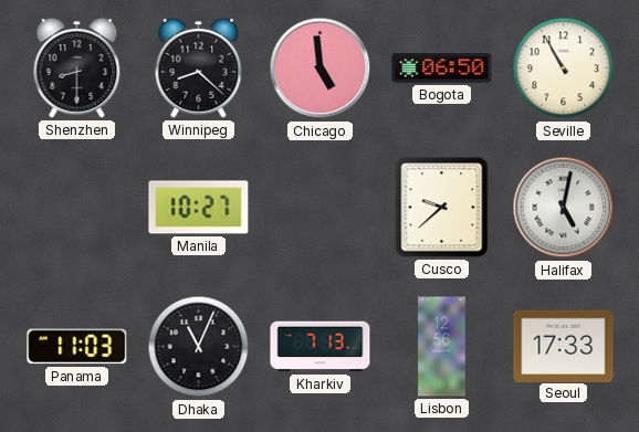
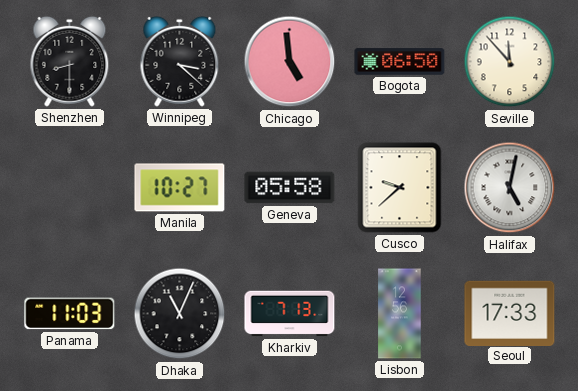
Winnipeg: 8:22 -> 3:22 (180, 61)
Seville: 10:55 -> 11:53 (510, 62)
Geneva: none -> 05:58 (290, 188)
